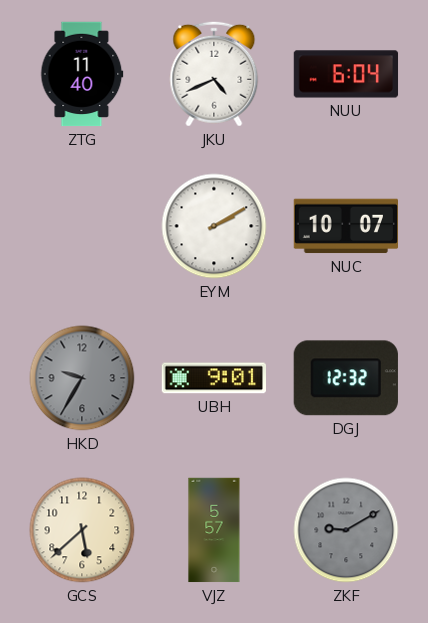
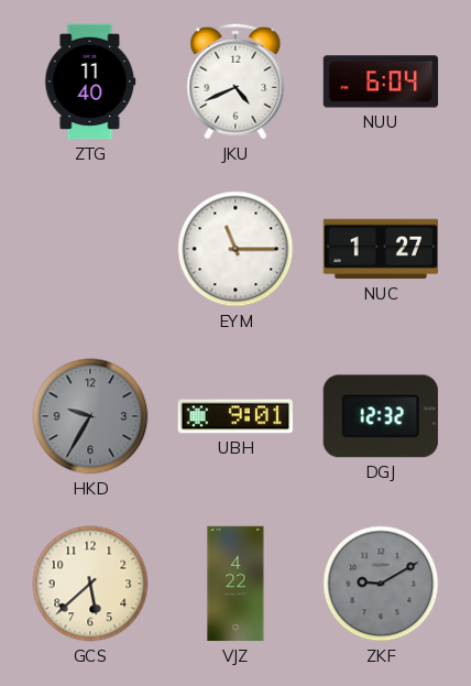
EYM: 2:10 -> 11:15 (235, 249)
NUC: 10:07 -> 1:27 (380, 249)
VJZ: 5:57 -> 4:22 (235, 584)
